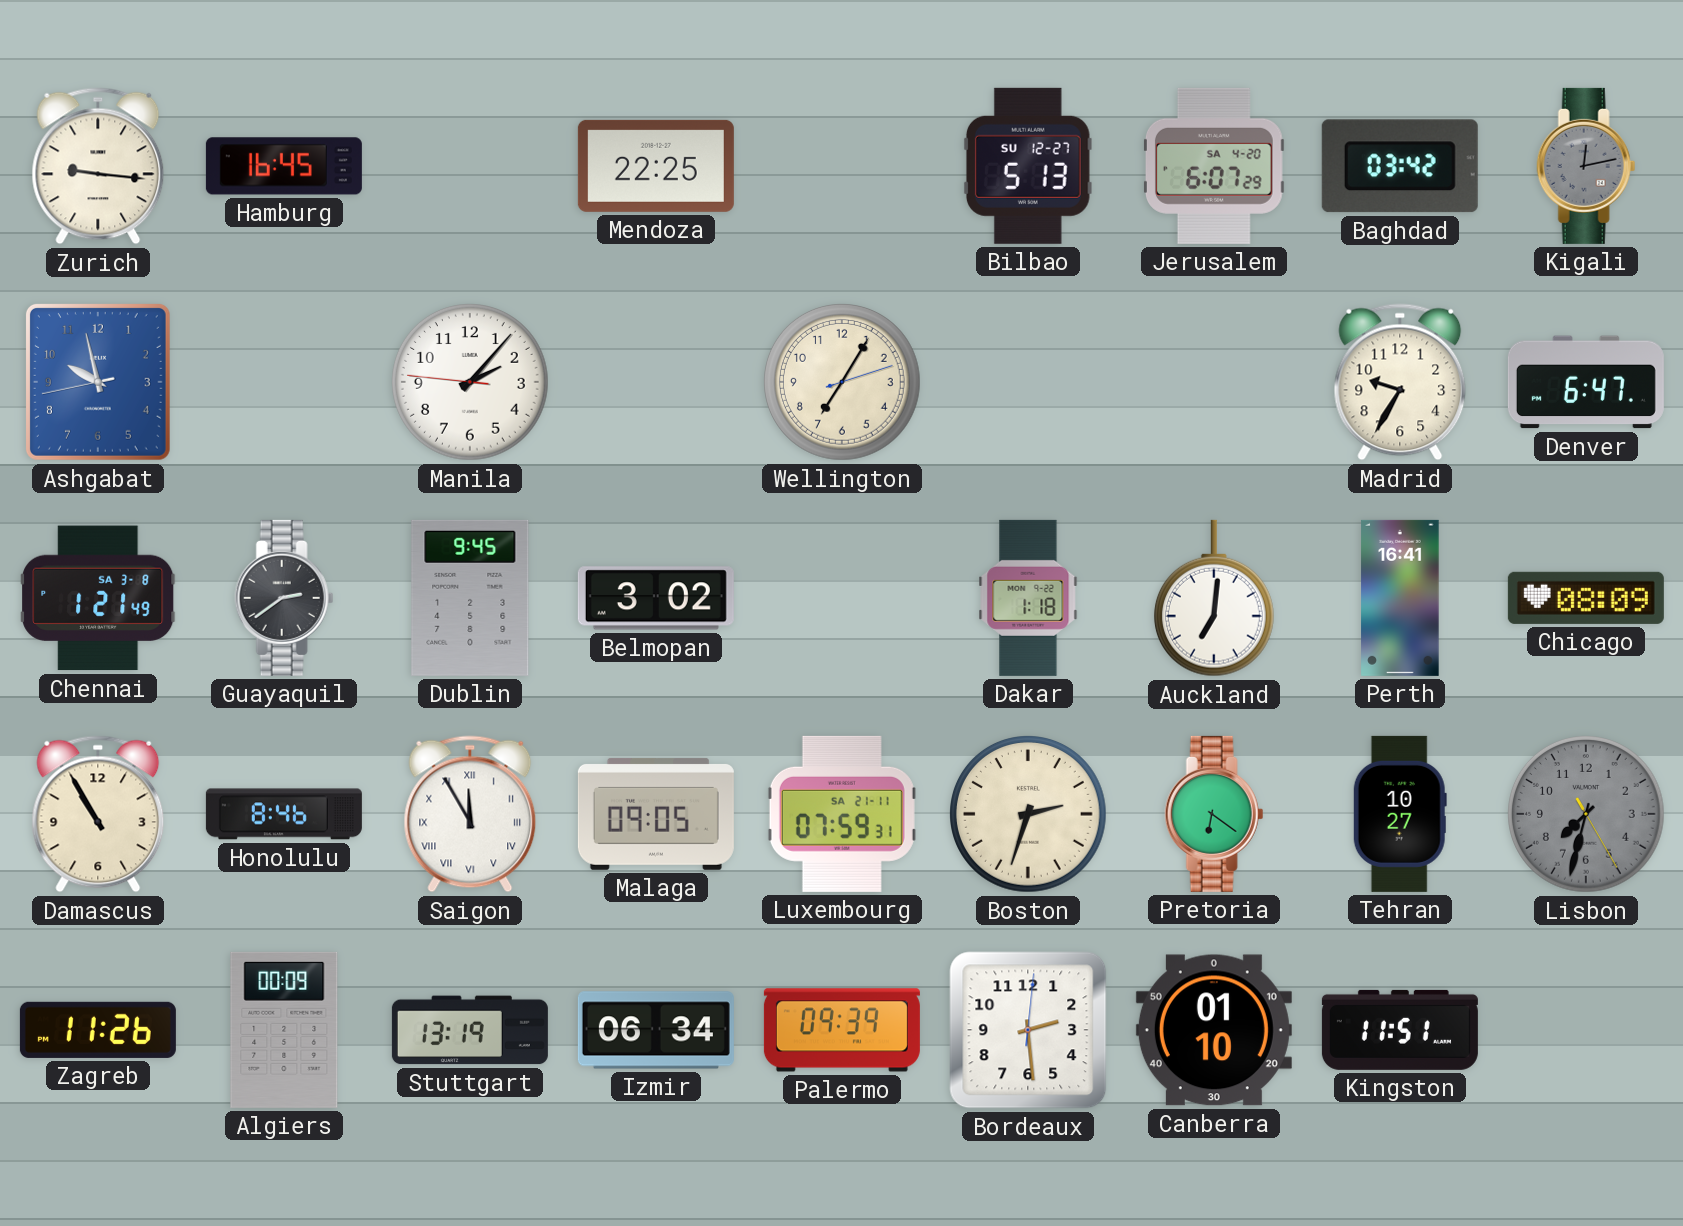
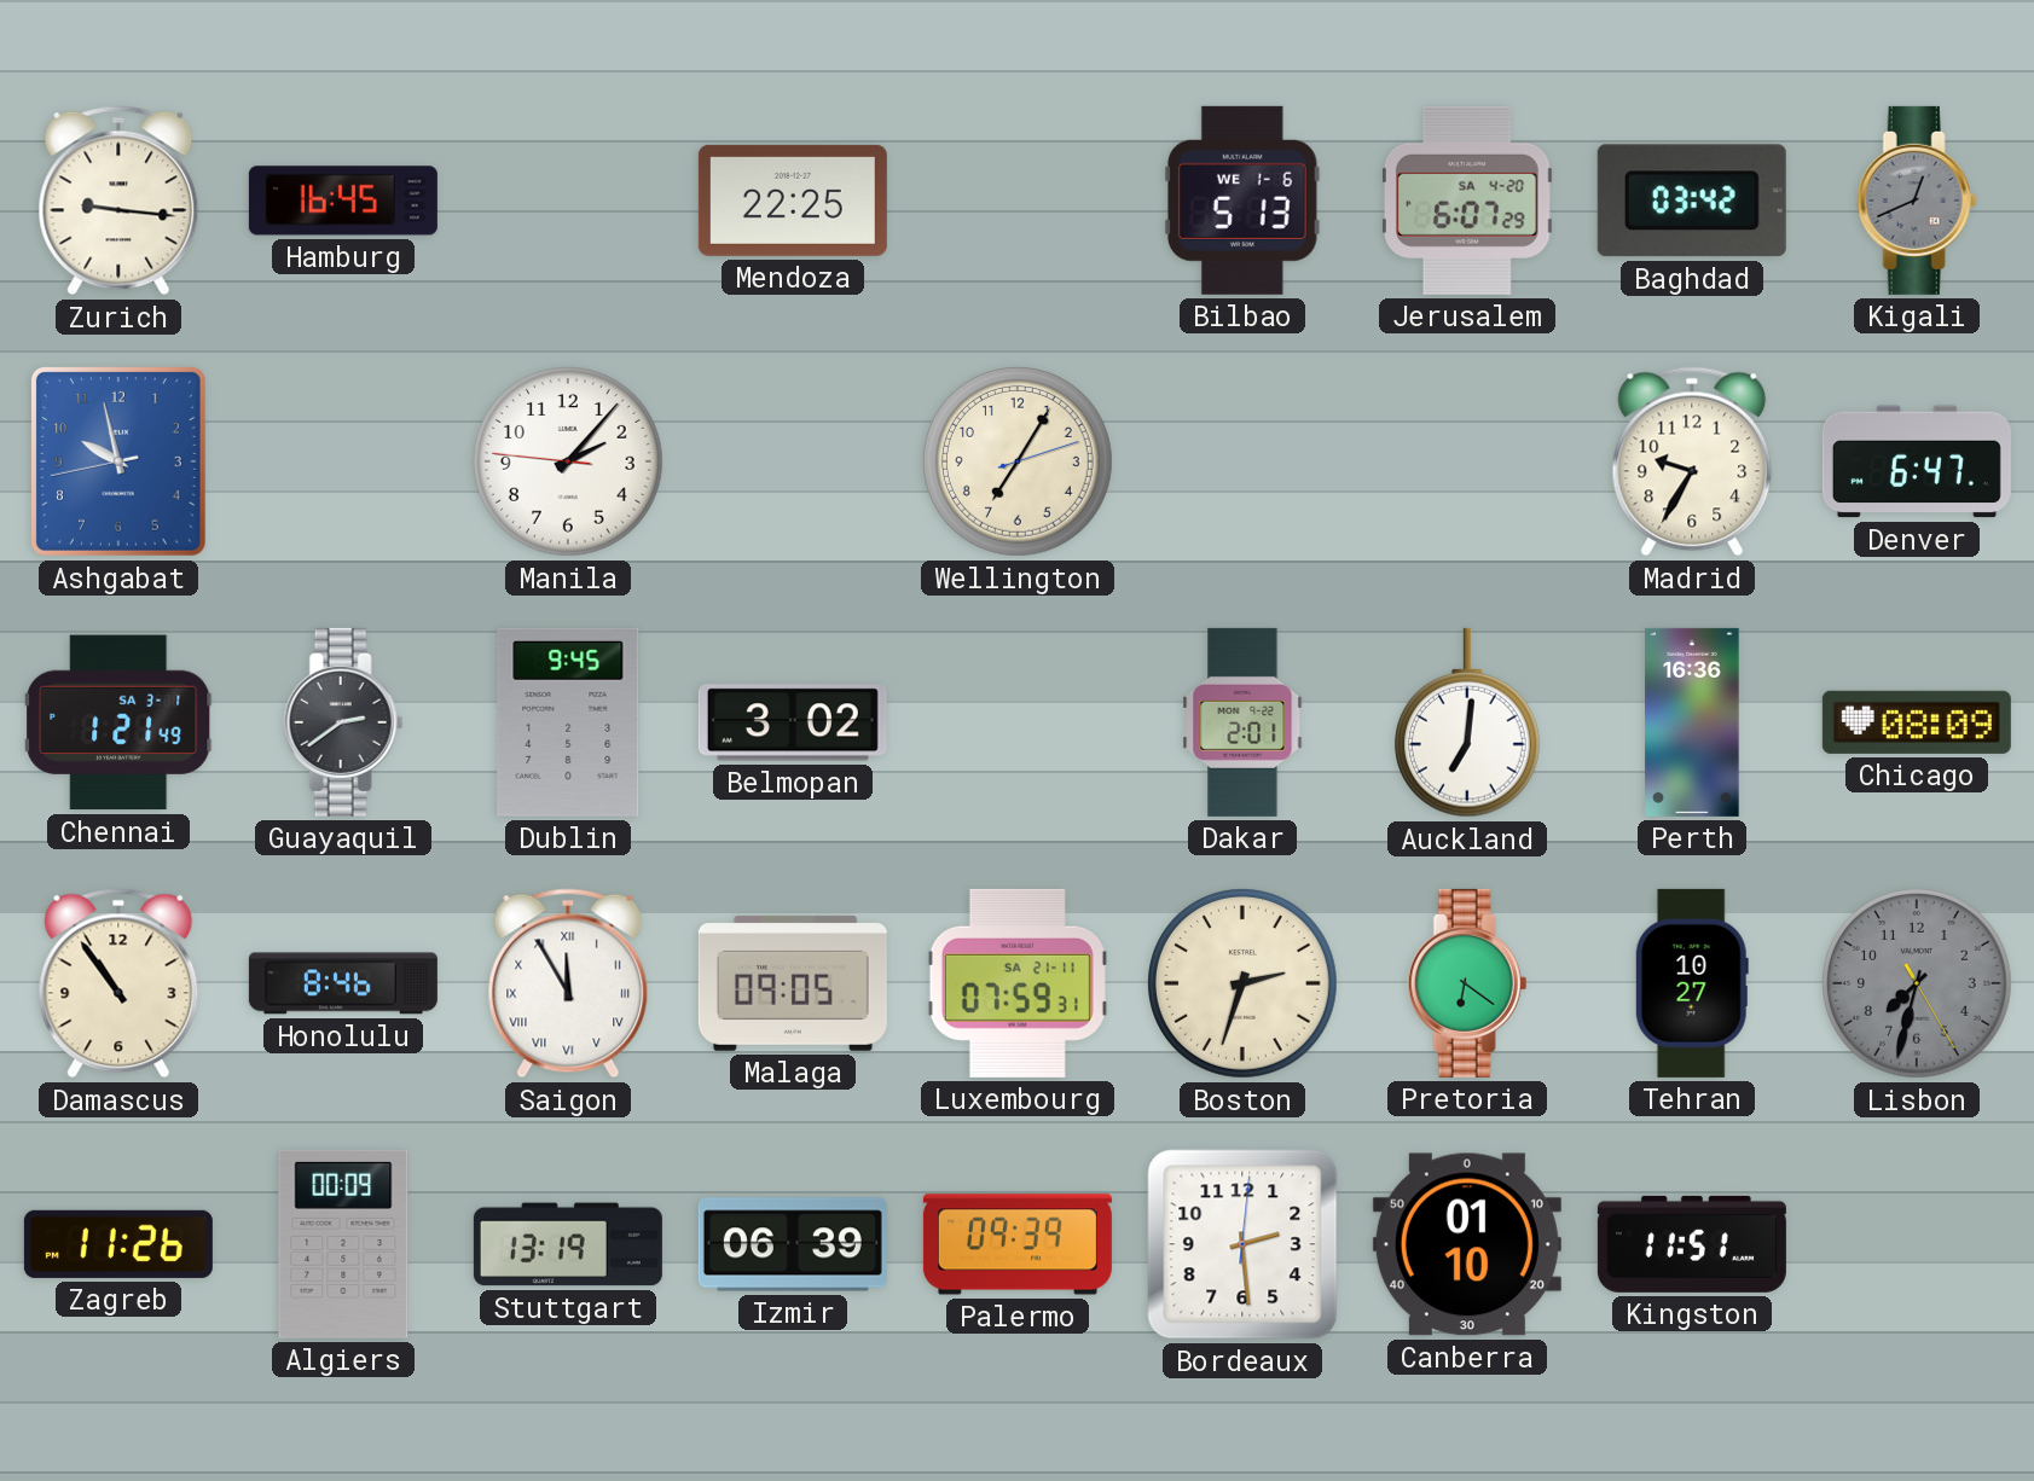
Bilbao date: SU 12-27 -> WE 1-6 (1242, 201)
Kigali: 12:13 -> 12:41 (1917, 201)
Chennai date: SA 3-8 -> SA 3-1 (118, 722)
Dakar: 1:18 -> 2:01 (1242, 722)
Perth: 16:41 -> 16:36 (1692, 722)
Damascus: 10:55 -> 10:54 (118, 983)
Izmir: 06:34 -> 06:39 (793, 1244)
